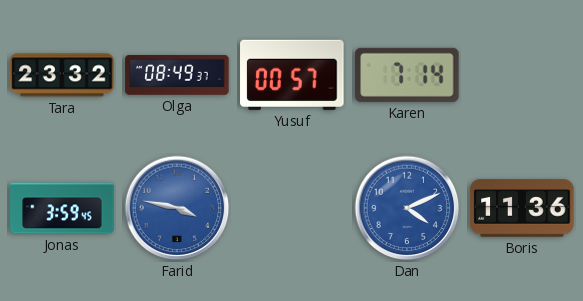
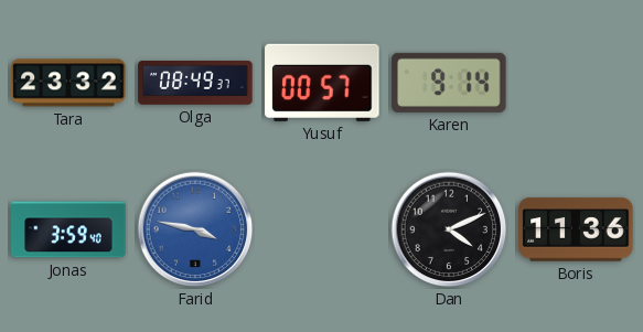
Karen: 7:14 -> 9:14 (449, 83)
Jonas: 3:59:45 -> 3:59:40 (68, 229)
Dan dial: blue -> black (449, 229)
